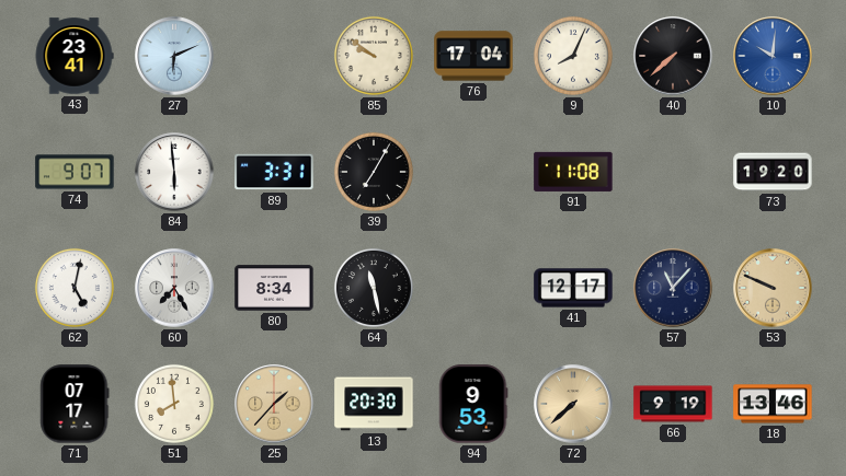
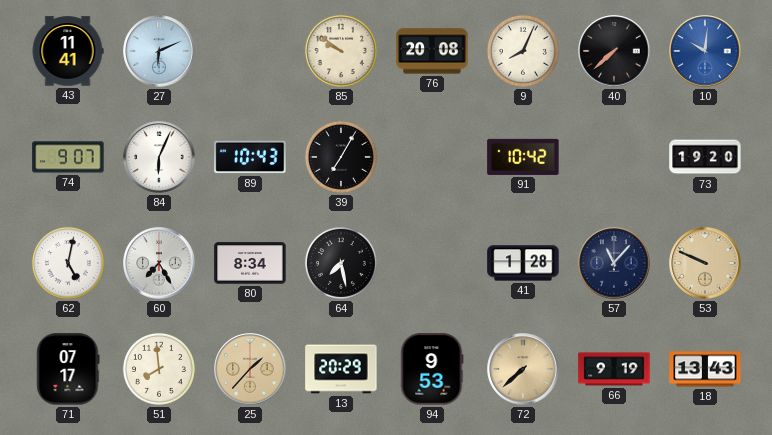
43: 23:41 -> 11:41 (68, 51)
76: 17:04 -> 20:08 (432, 51)
84: 5:59 -> 6:04 (159, 157)
89: 3:31 -> 10:43 (250, 157)
91: 11:08 -> 10:42 (523, 157)
64: 11:28 -> 7:28 (341, 263)
41: 12:17 -> 1:28 (523, 263)
13: 20:30 -> 20:29 (341, 369)
18: 13:46 -> 13:43 (705, 369)
